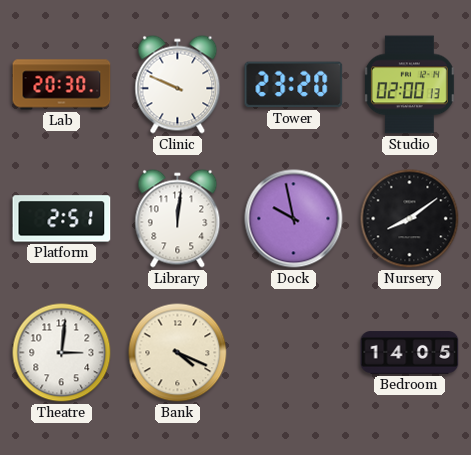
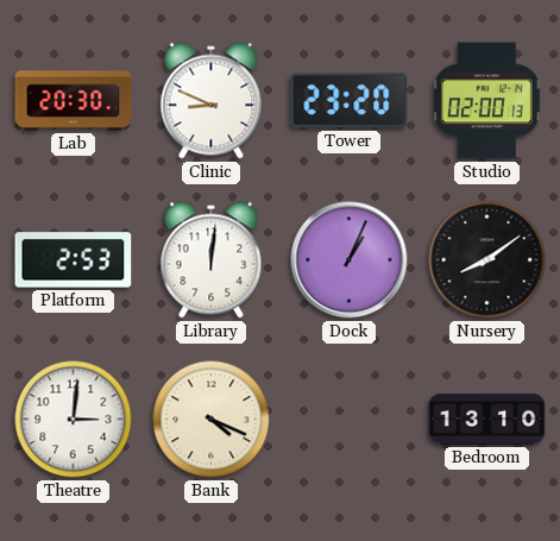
Clinic: 9:49 -> 8:49 (212, 101)
Platform: 2:51 -> 2:53 (74, 260)
Dock: 9:58 -> 1:04 (350, 260)
Bedroom: 14:05 -> 13:10 (487, 420)
